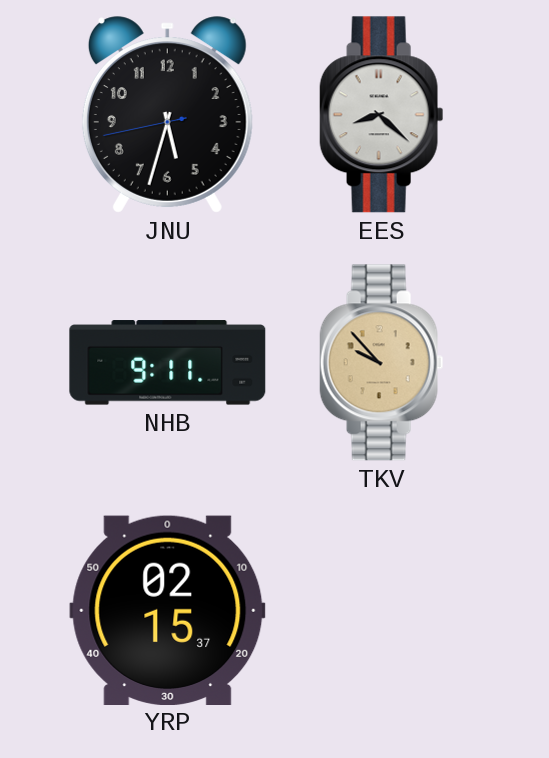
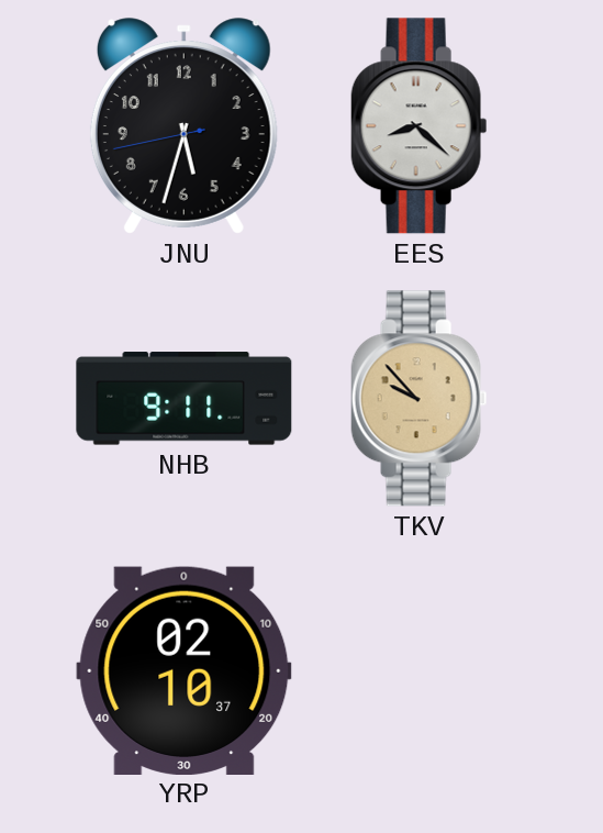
YRP: 02:15 -> 02:10 (185, 670)
